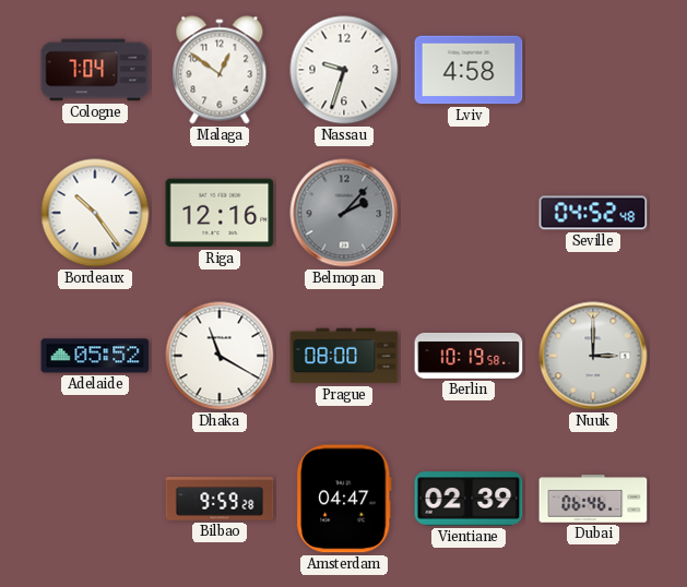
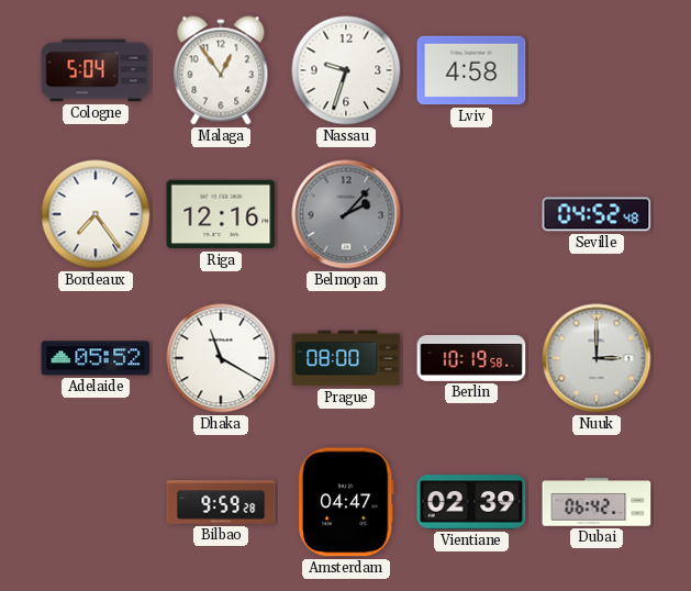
Cologne: 7:04 -> 5:04 (96, 70)
Malaga: 12:51 -> 12:54 (221, 70)
Bordeaux: 10:24 -> 7:24 (96, 214)
Dubai: 06:46 -> 06:42 (597, 502)
